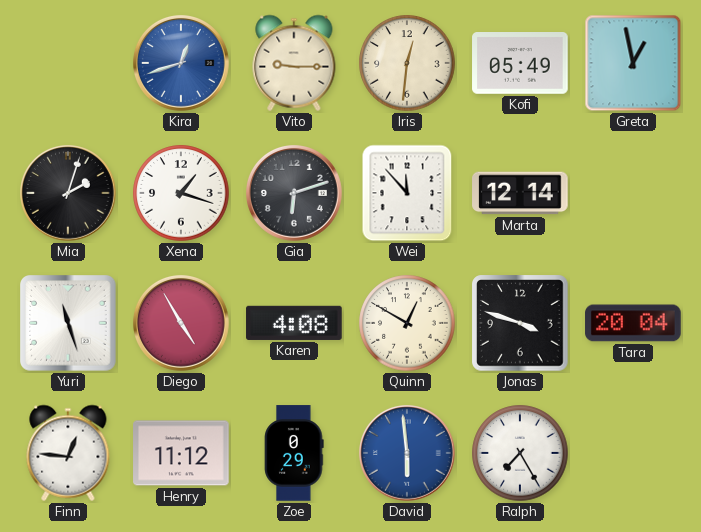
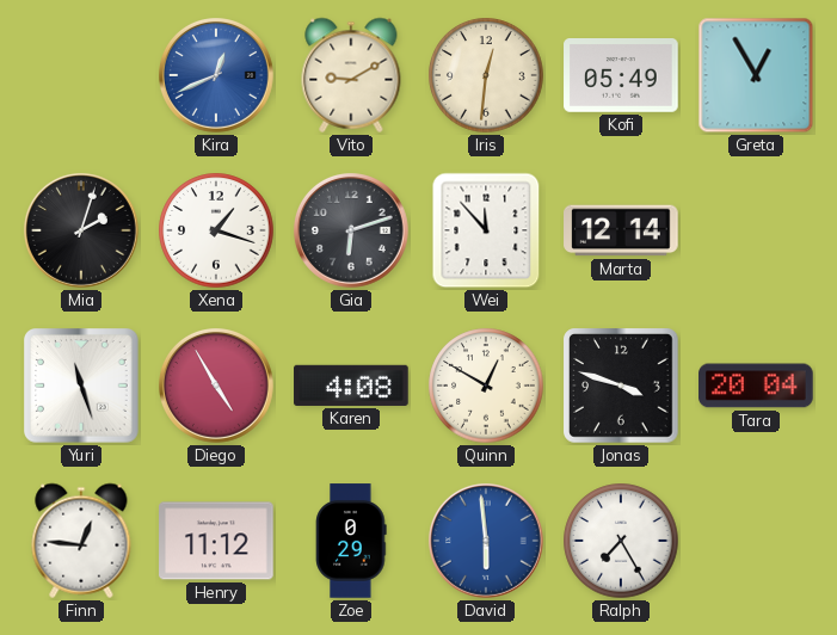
Kira: 12:42 -> 12:41 (217, 76)
Vito: 9:15 -> 9:10 (351, 75)
Greta: 12:58 -> 12:55 (756, 75)
